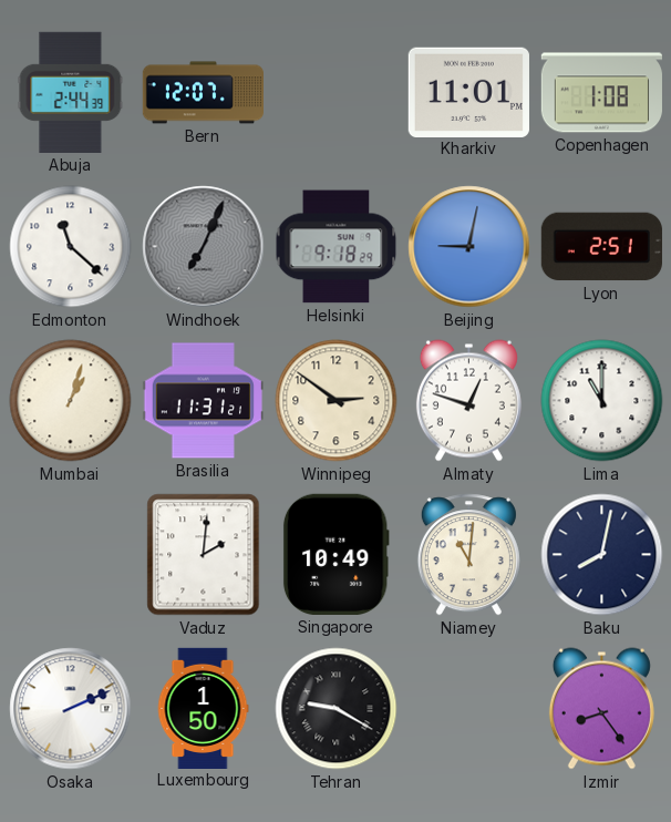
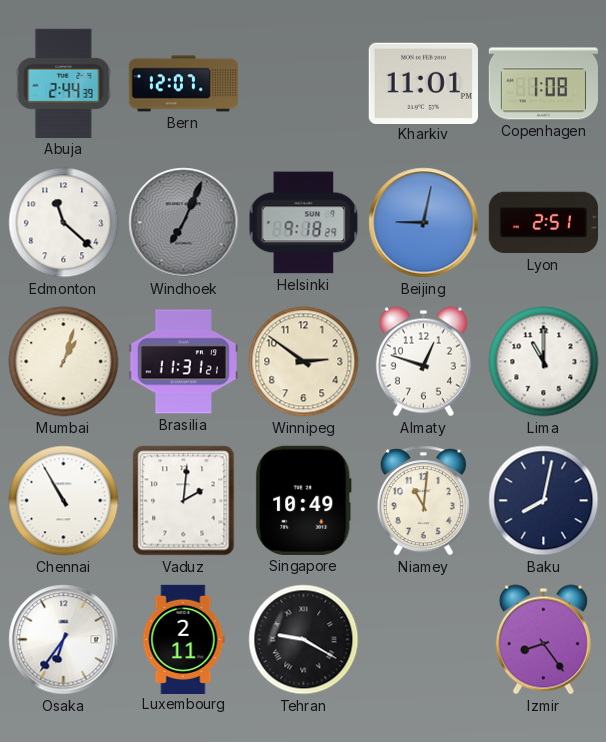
Chennai: none -> 10:55 (64, 501)
Osaka: 2:11 -> 6:36 (64, 640)
Luxembourg: 1:50 -> 2:11 (183, 639)
